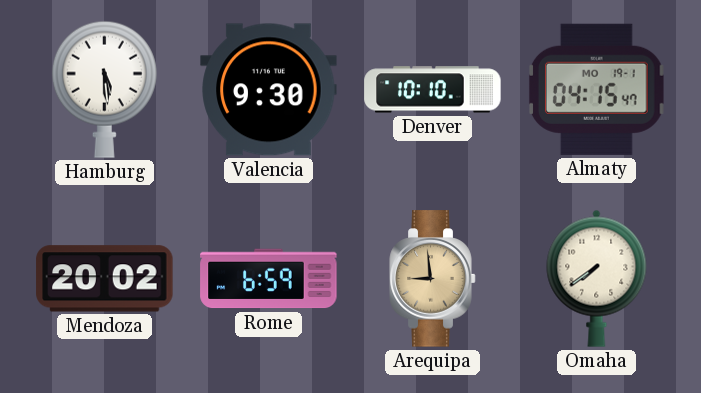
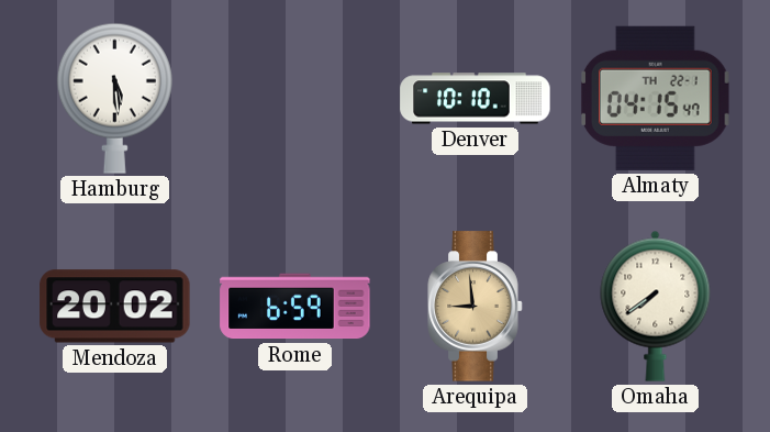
Valencia: 9:30 -> none (269, 90)
Almaty date: MO 19-1 -> TH 22-1 (655, 98)
